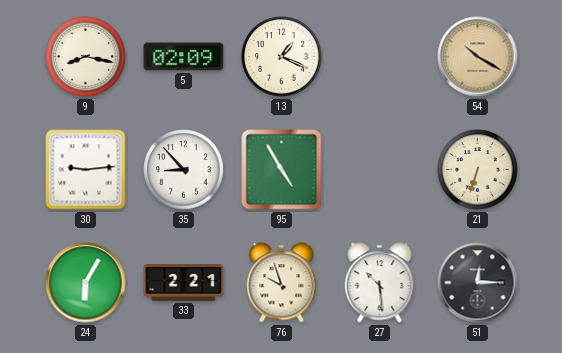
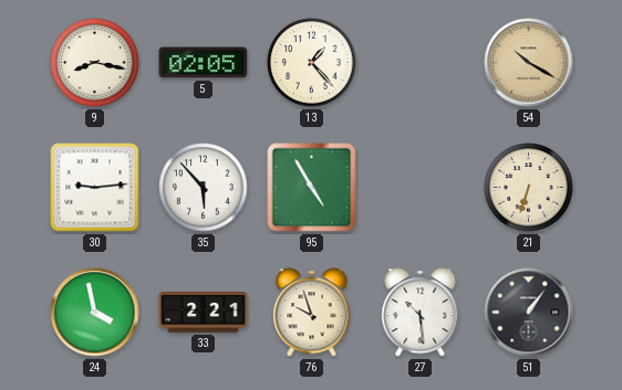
5: 02:09 -> 02:05 (204, 63)
13: 1:19 -> 1:23 (312, 63)
35: 8:53 -> 5:53 (204, 188)
24: 6:05 -> 3:58 (95, 313)
51: 12:15 -> 1:06 (529, 313)
